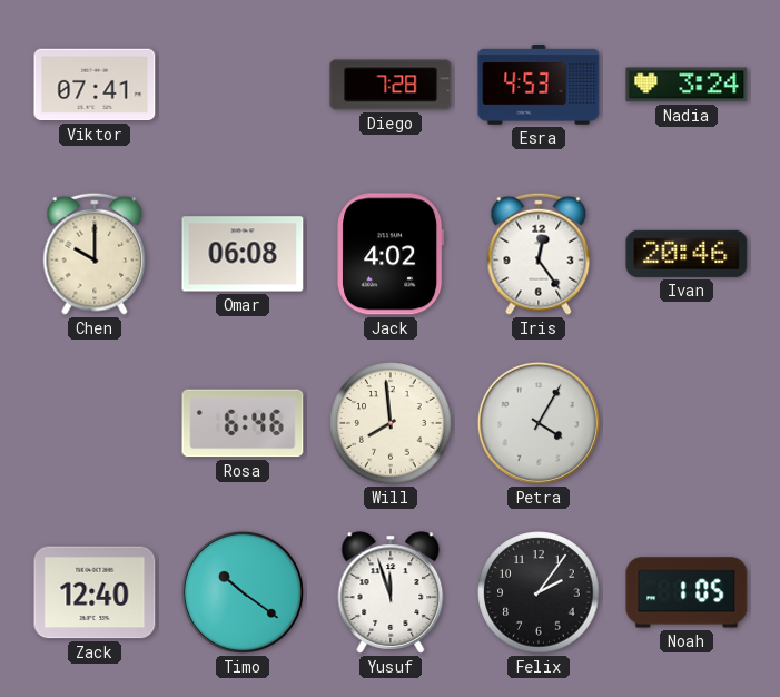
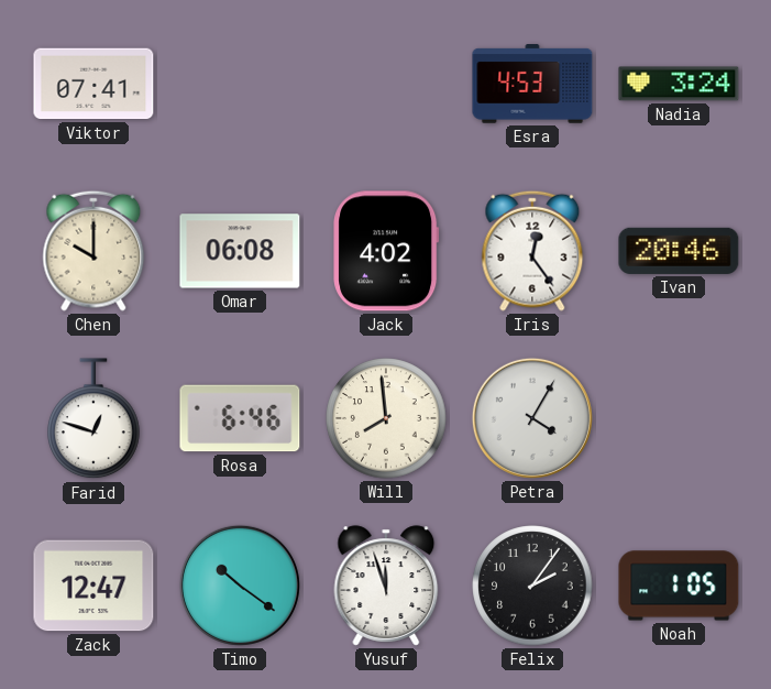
Diego: 7:28 -> none (391, 85)
Farid: none -> 12:48 (93, 419)
Zack: 12:40 -> 12:47 (93, 586)
